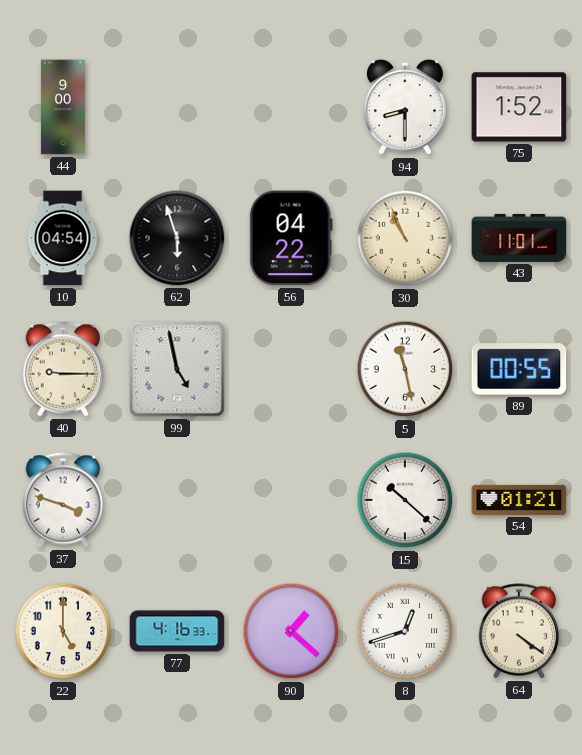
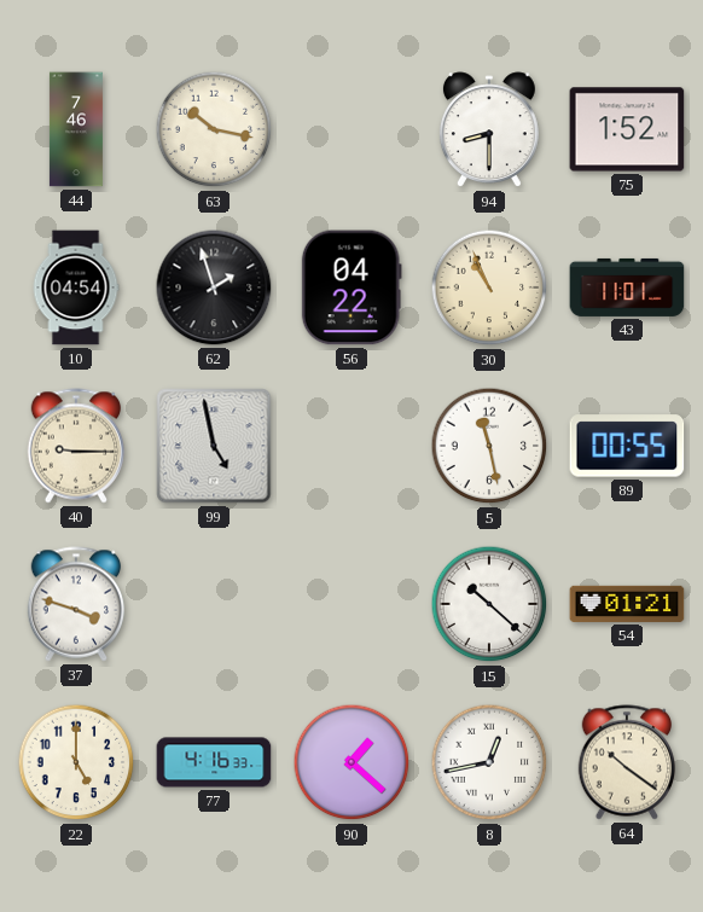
44: 9:00 -> 7:46 (76, 129)
63: none -> 10:17 (214, 129)
62: 5:57 -> 1:57 (214, 287)
8: 12:42 -> 12:43 (489, 762)
64: 4:21 -> 10:21 (627, 762)
